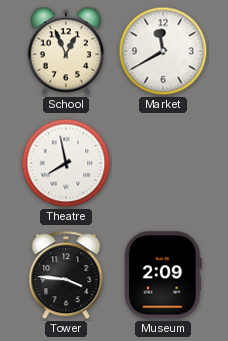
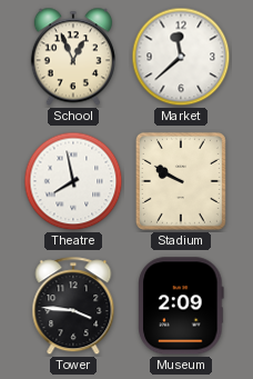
Market: 11:40 -> 11:38 (181, 57)
Stadium: none -> 9:50 (181, 181)
